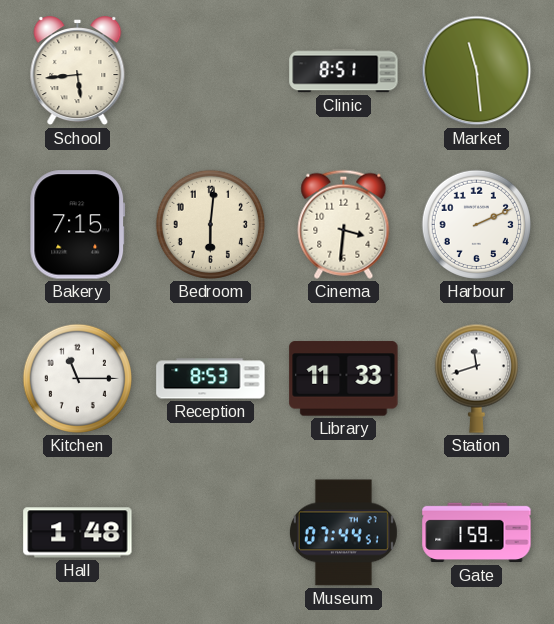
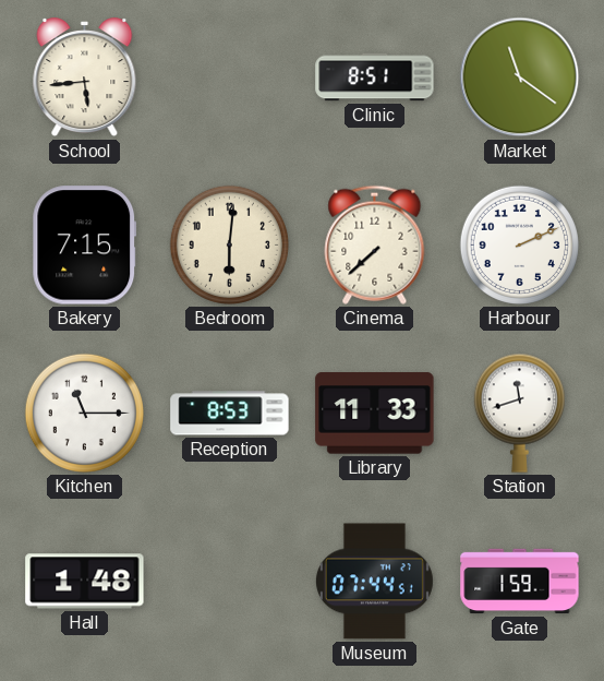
Market: 11:29 -> 11:21 (520, 77)
Cinema: 3:31 -> 7:38 (375, 244)
